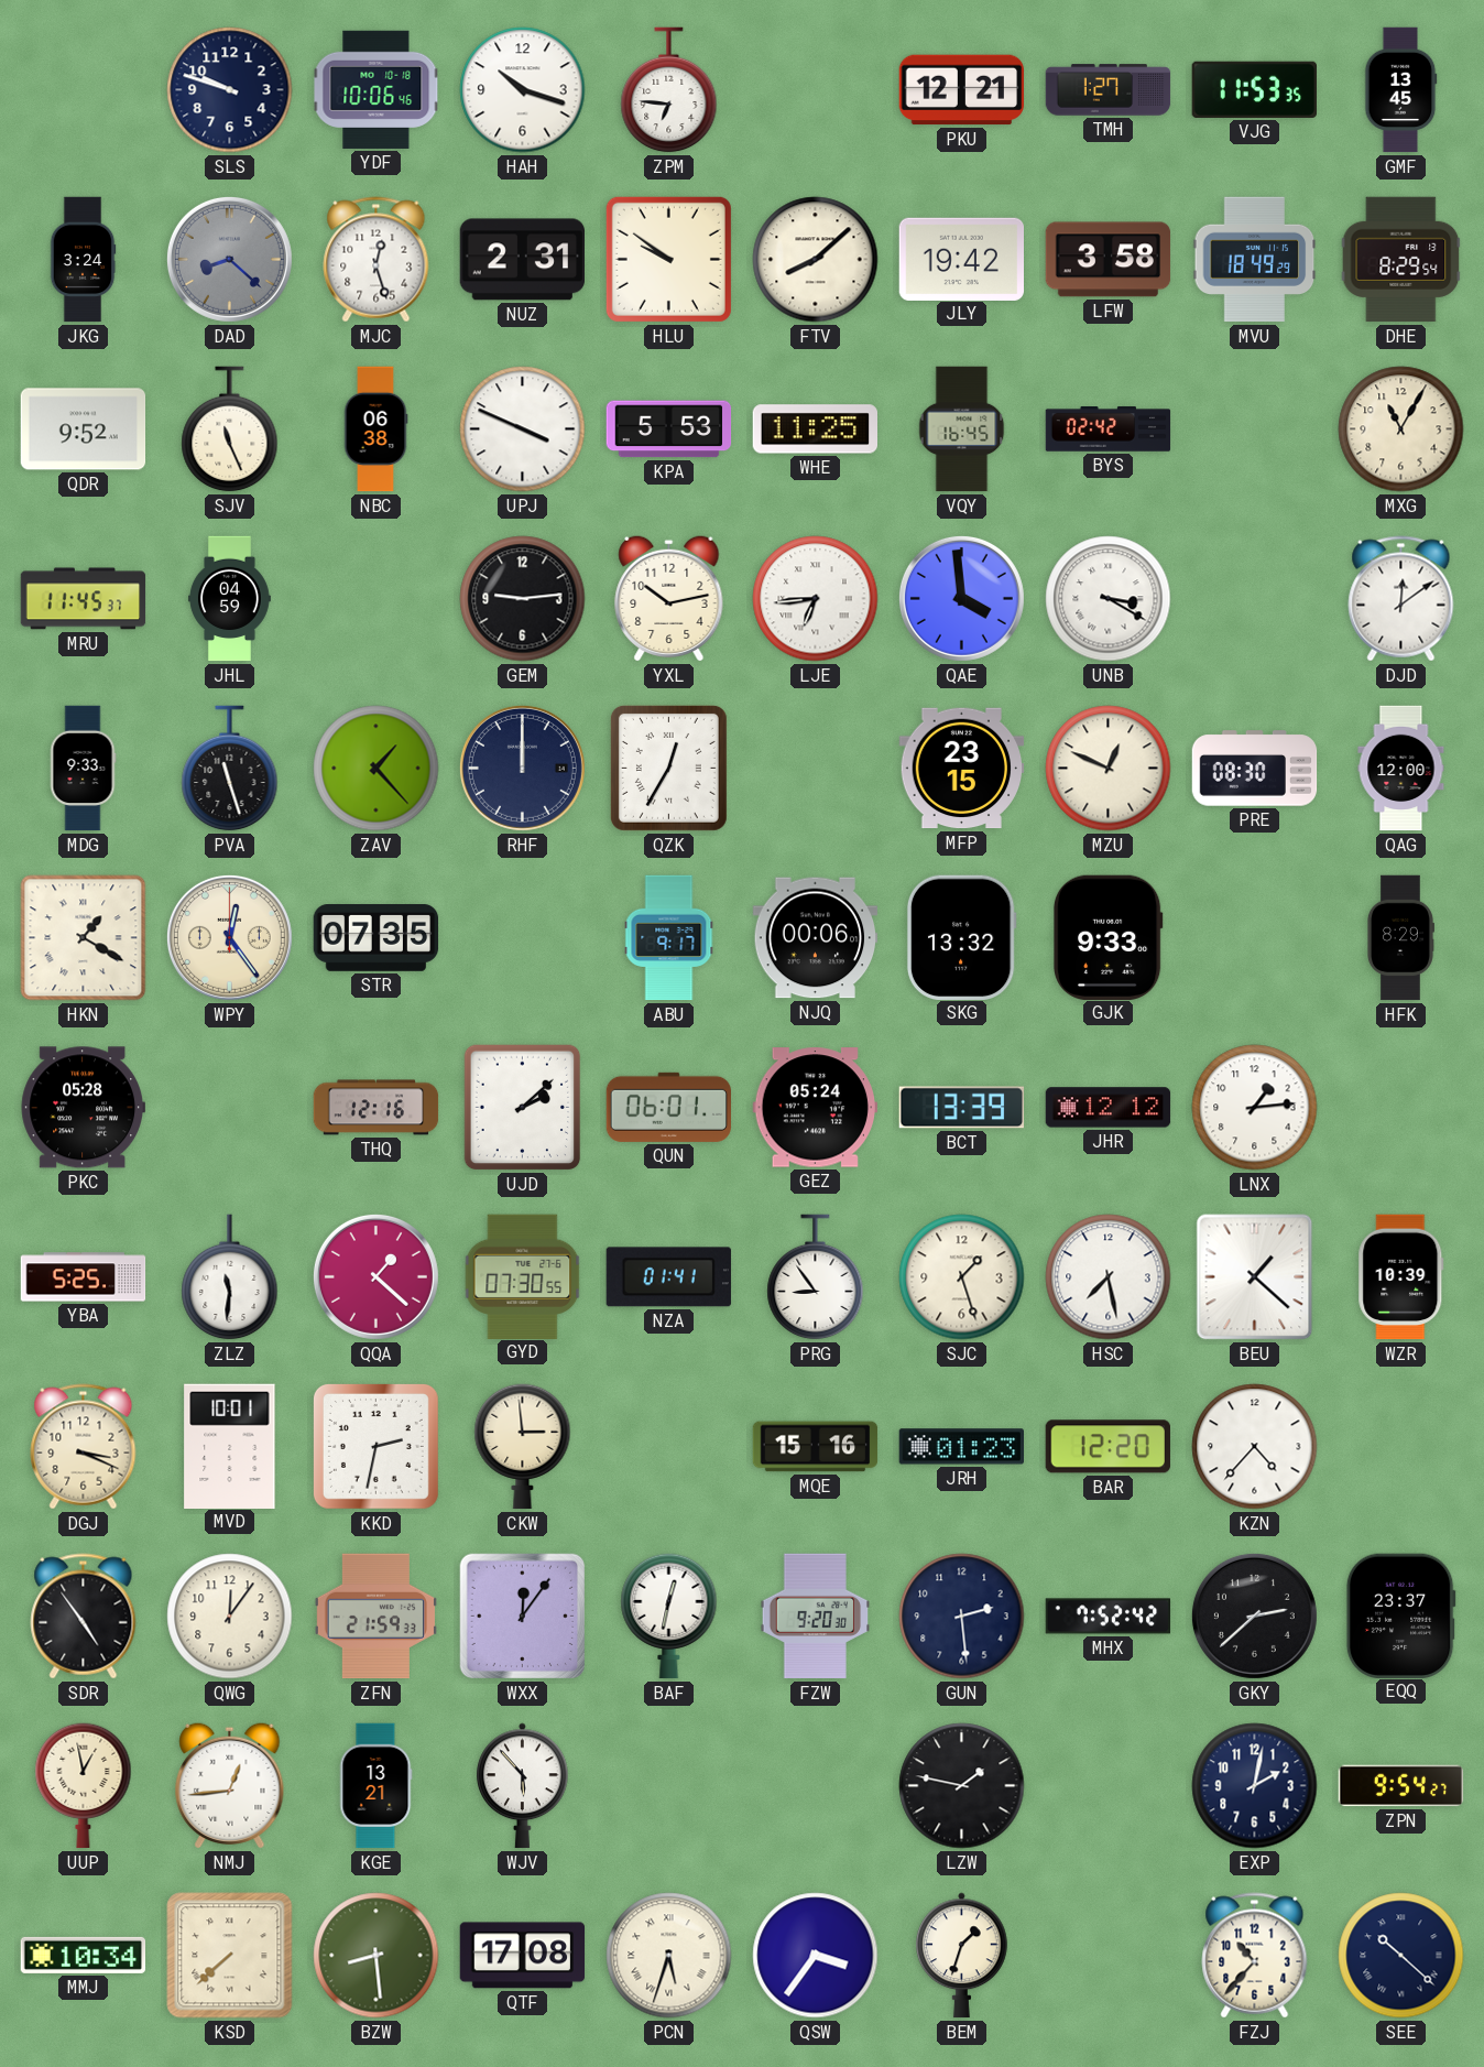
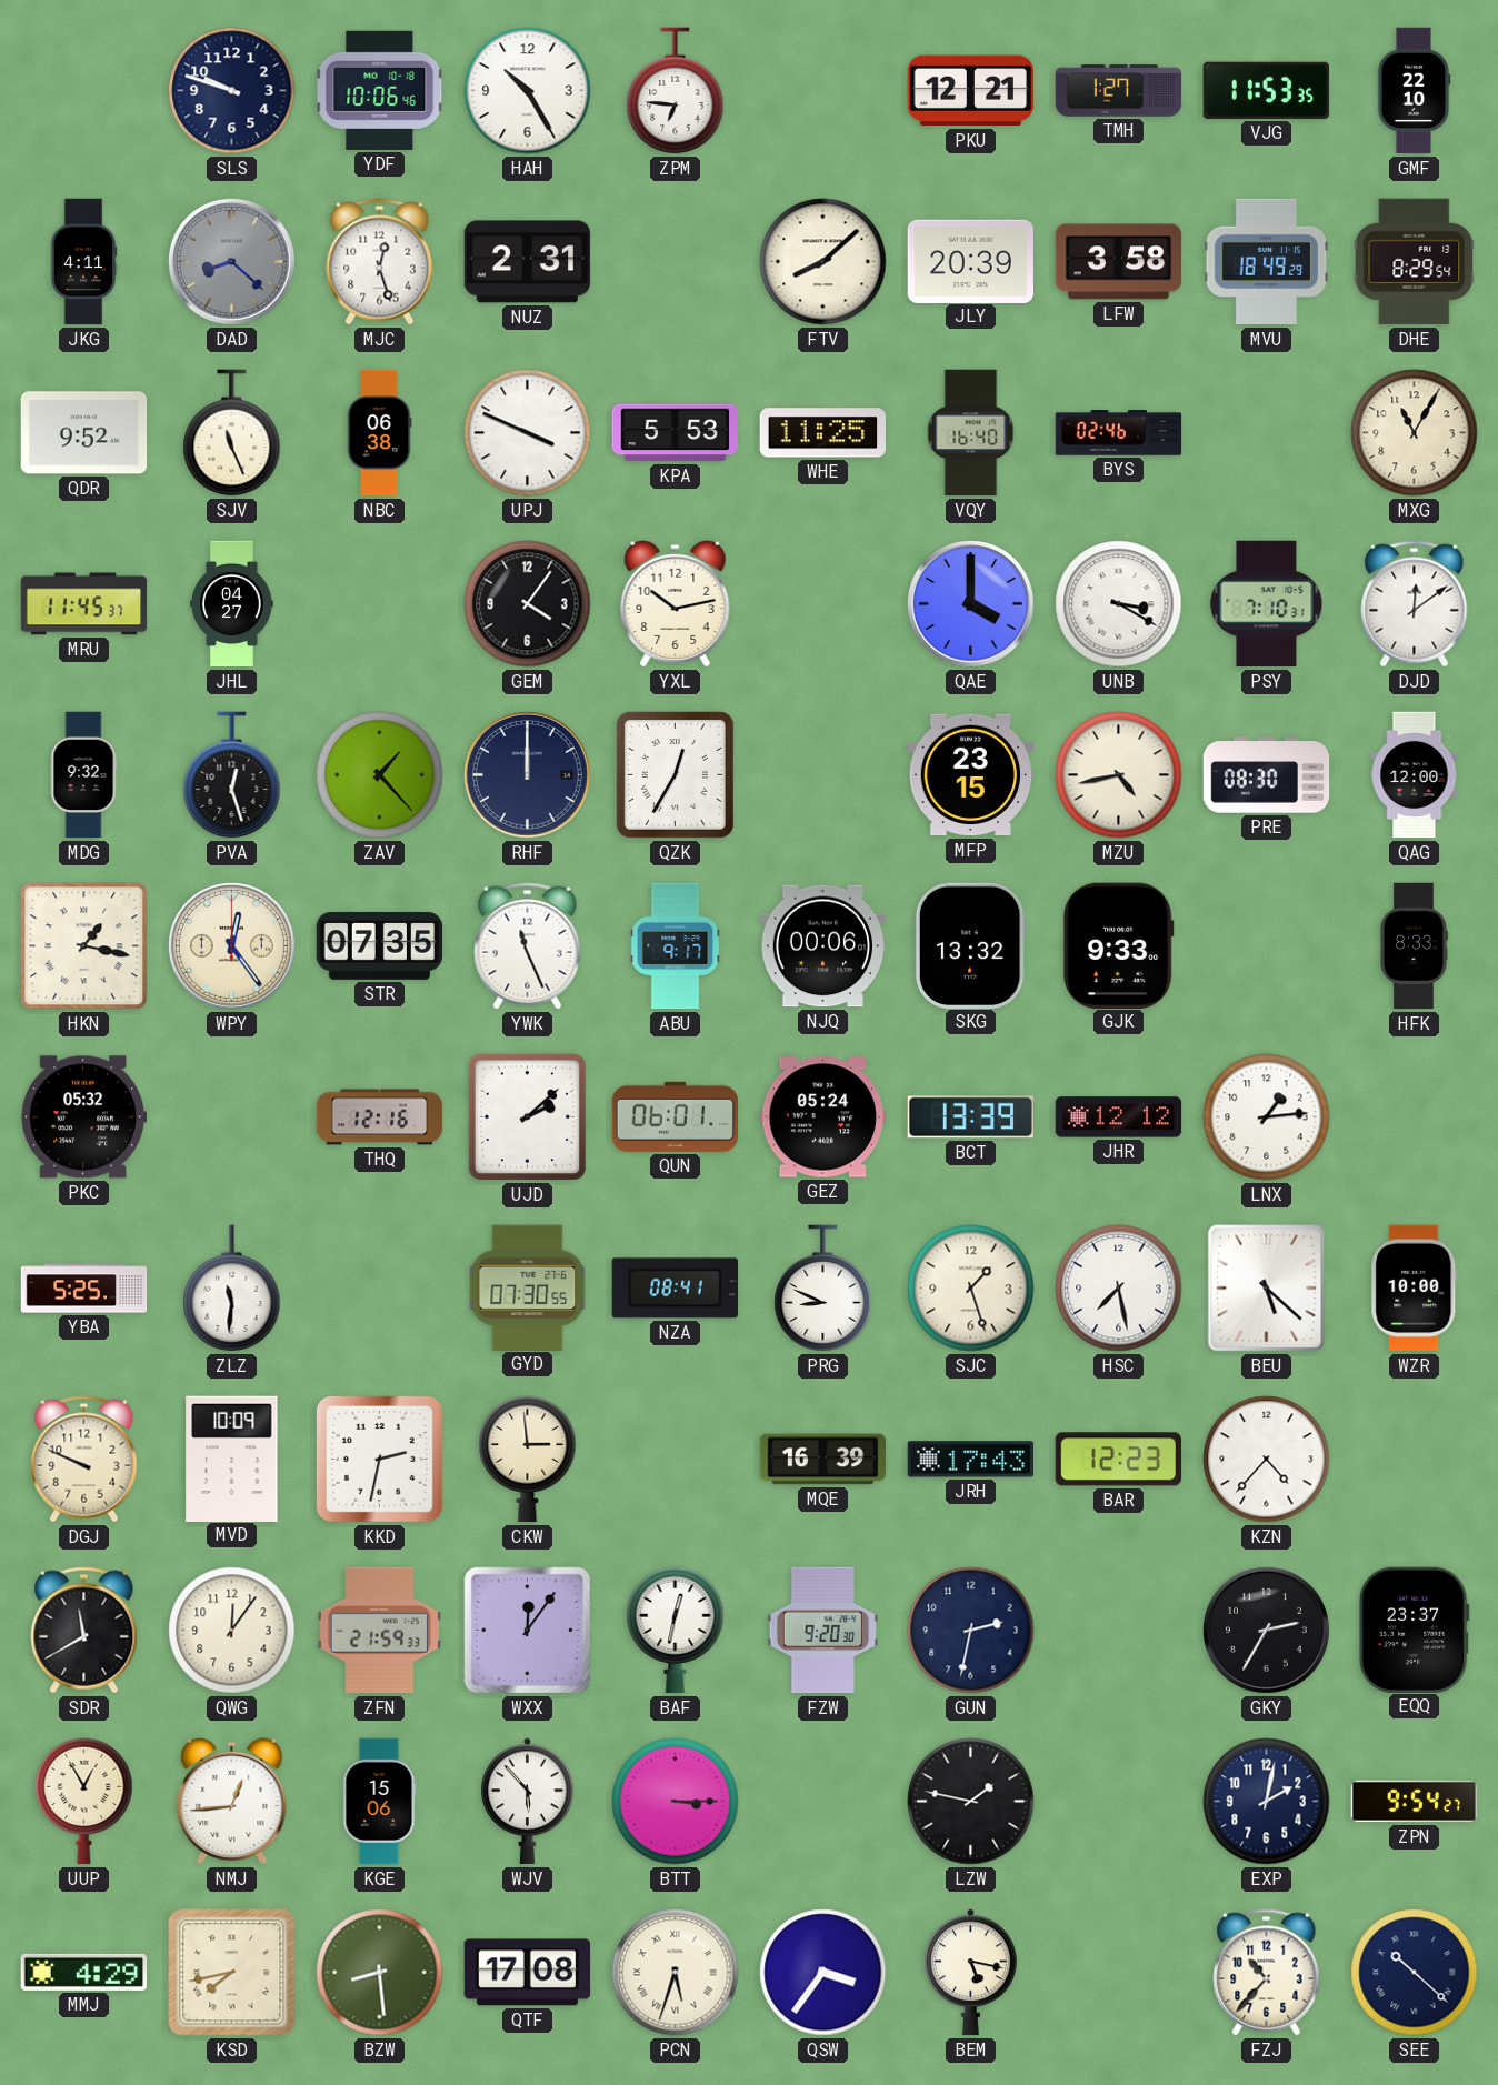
HAH: 10:18 -> 10:25 (528, 91)
GMF: 13:45 -> 22:10 (1414, 91)
JKG: 3:24 -> 4:11 (83, 262)
HLU: 9:51 -> none (668, 259)
JLY: 19:42 -> 20:39 (970, 261)
VQY: 16:45 -> 16:40 (971, 433)
BYS: 02:42 -> 02:46 (1119, 433)
JHL: 04:59 -> 04:27 (231, 604)
GEM: 9:14 -> 4:06 (528, 604)
LJE: 6:44 -> none (816, 599)
QAE: 3:59 -> 4:00 (970, 603)
PSY: none -> 7:10 (1267, 604)
MDG: 9:33 -> 9:32 (83, 775)
PVA: 11:27 -> 12:27 (232, 775)
MZU: 12:49 -> 4:43 (1119, 775)
HKN: 1:20 -> 1:17 (84, 946)
YWK: none -> 11:26 (528, 946)
HFK: 8:29 -> 8:33 (1414, 946)
PKC: 05:28 -> 05:32 (83, 1117)
QQA: 1:22 -> none (375, 1276)
NZA: 01:41 -> 08:41 (675, 1289)
PRG: 8:54 -> 8:49 (823, 1289)
BEU: 1:22 -> 5:22 (1267, 1289)
WZR: 10:39 -> 10:00 (1415, 1289)
DGJ: 3:19 -> 9:49 (84, 1460)
MVD: 10:01 -> 10:09 (232, 1459)
MQE: 15:16 -> 16:39 (823, 1460)
JRH: 01:23 -> 17:43 (970, 1460)
BAR: 12:20 -> 12:23 (1118, 1460)
SDR: 4:54 -> 11:40 (84, 1631)
GUN: 2:29 -> 2:32 (971, 1631)
MHX: 7:52 -> none (1109, 1617)
GKY: 2:38 -> 2:35 (1266, 1630)
UUP: 12:58 -> 12:55 (84, 1802)
KGE: 13:21 -> 15:06 (379, 1802)
BTT: none -> 3:15 (676, 1802)
MMJ: 10:34 -> 4:29 (84, 1972)
KSD: 7:38 -> 7:43 (232, 1973)
BEM: 1:33 -> 5:17 (971, 1973)
